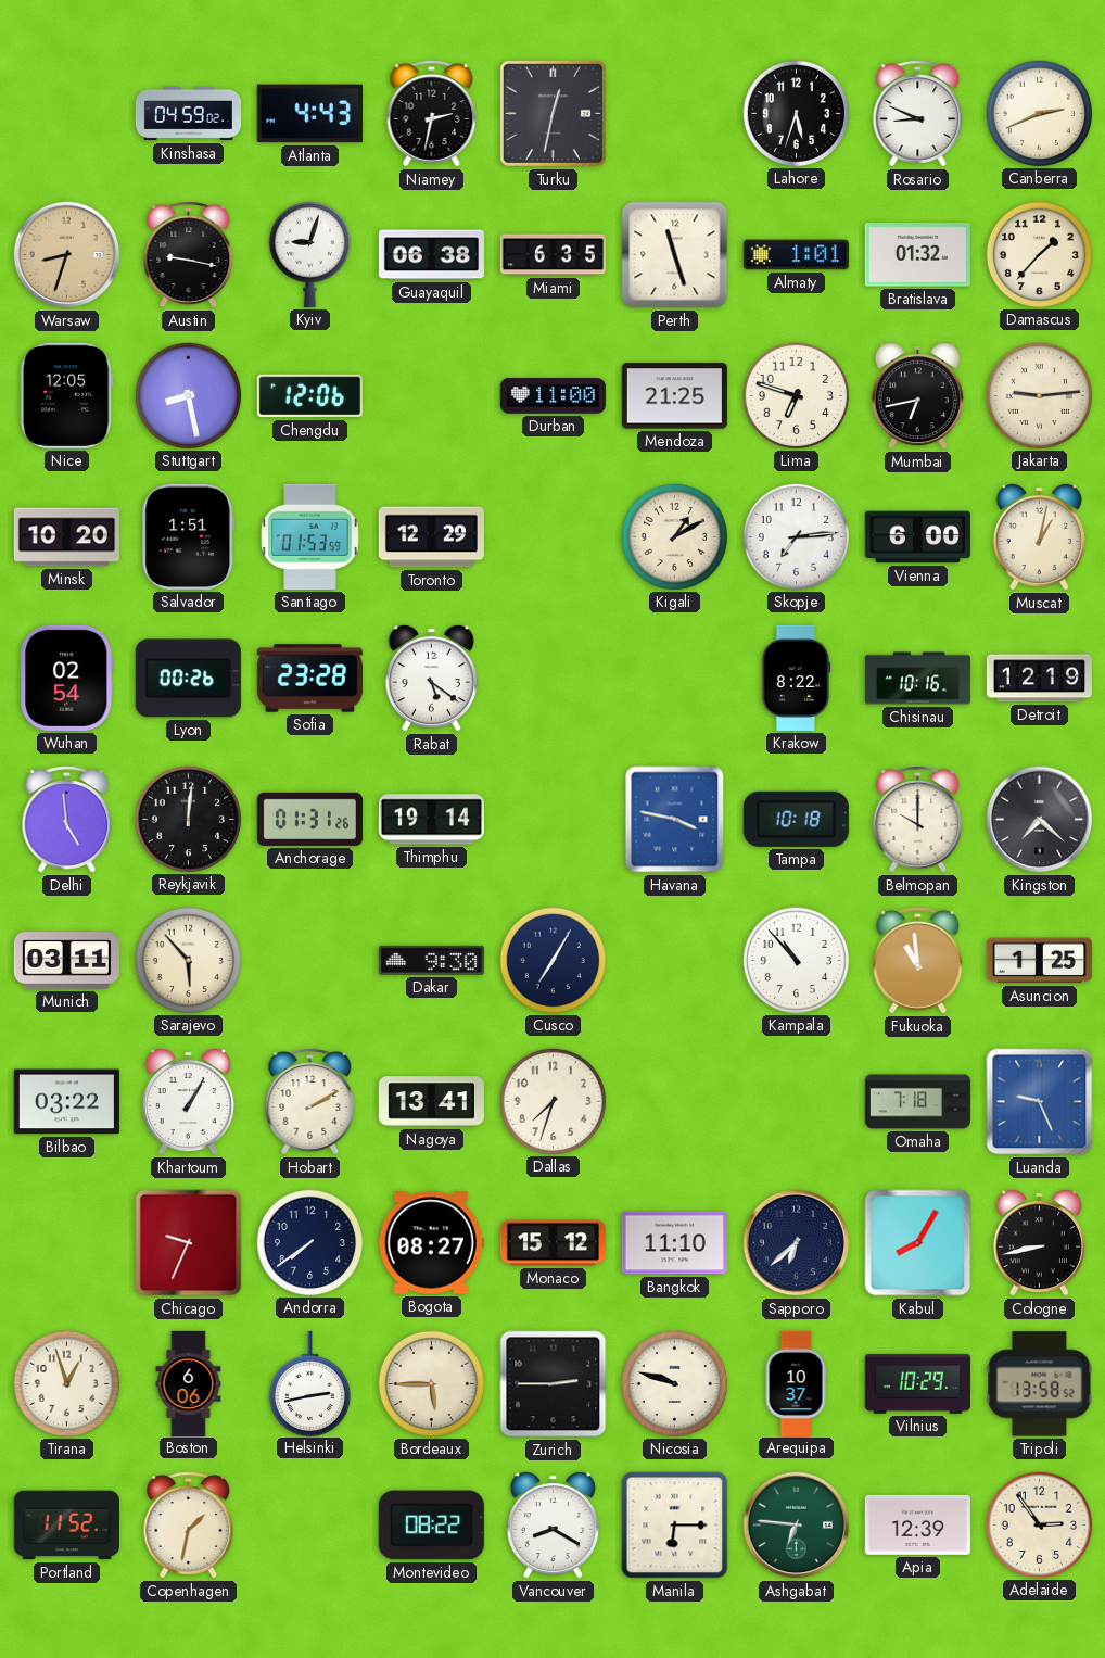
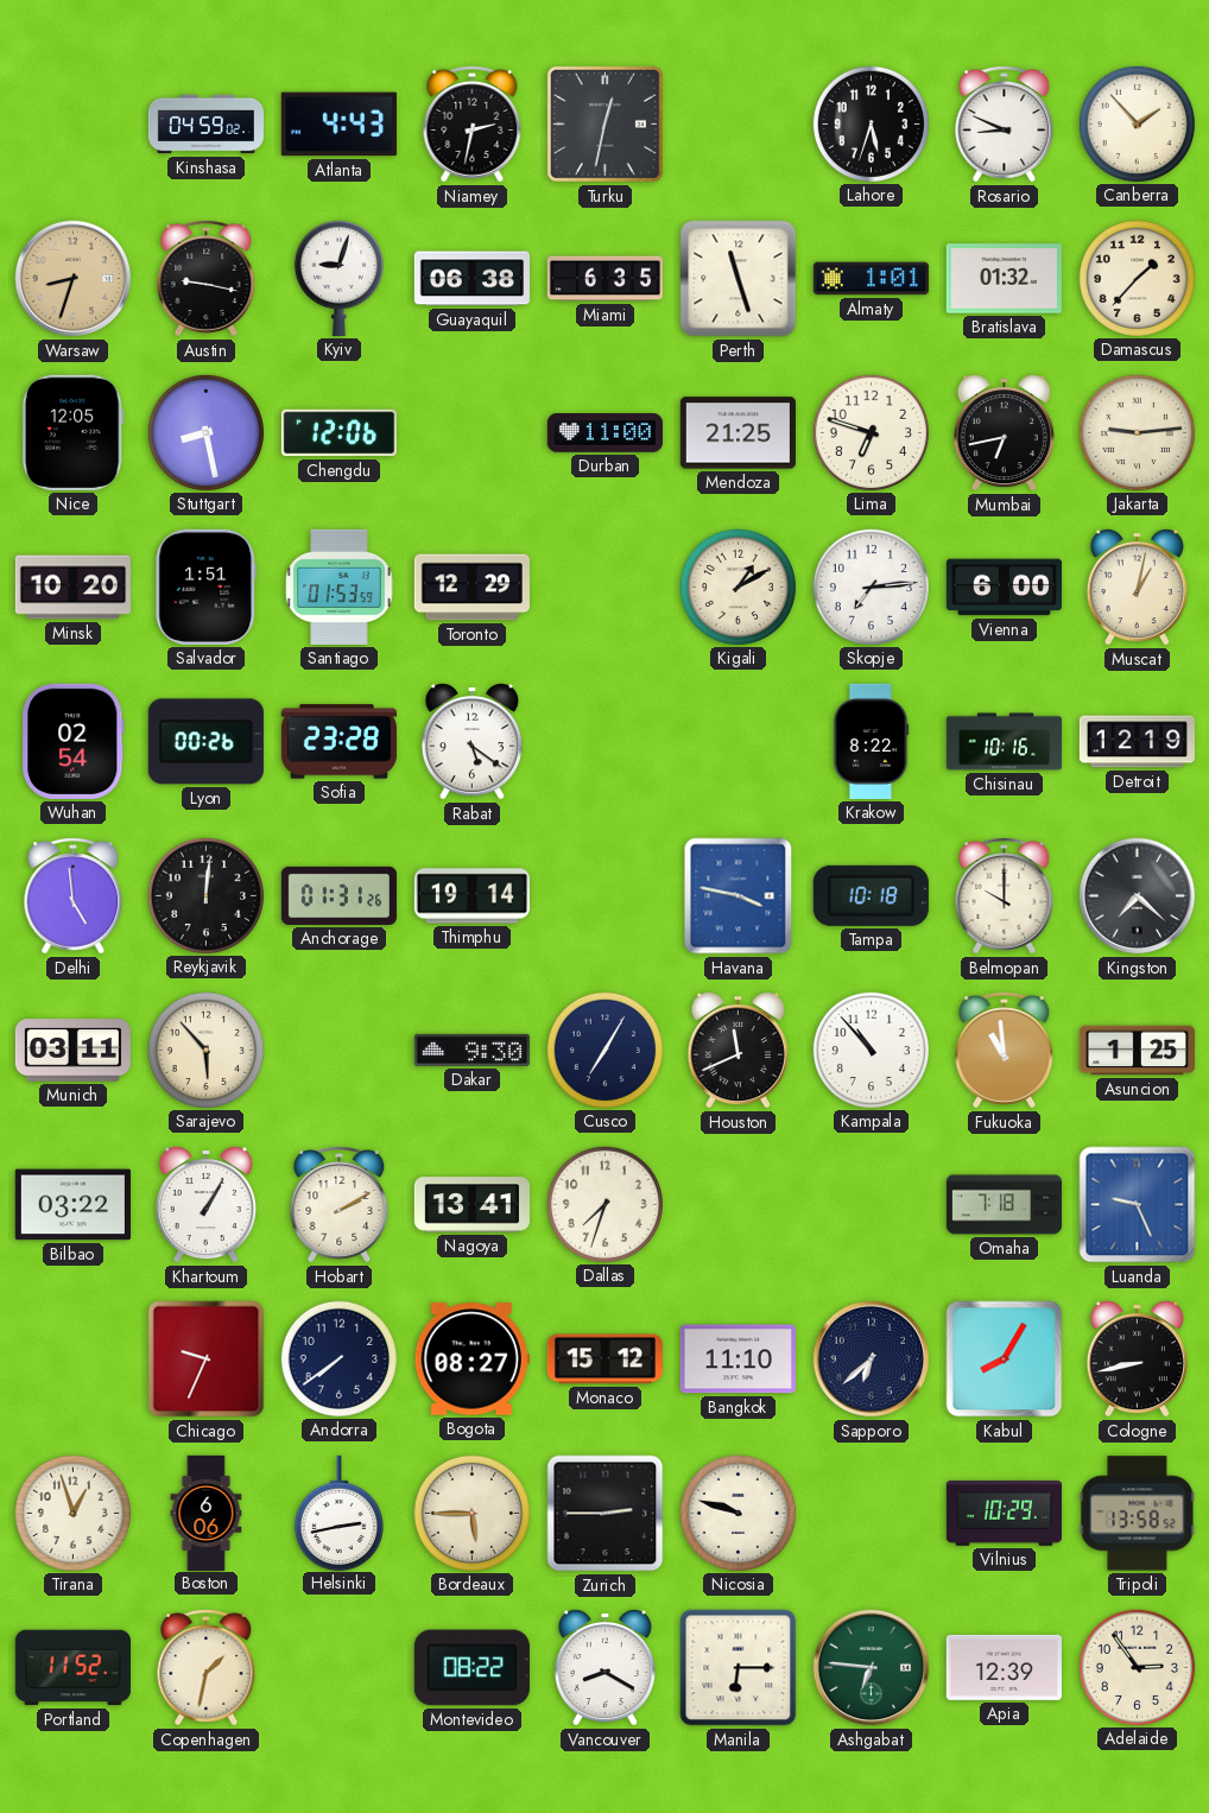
Canberra: 2:41 -> 1:53 (1137, 123)
Houston: none -> 11:41 (738, 1050)
Arequipa: 10:37 -> none (796, 1383)
